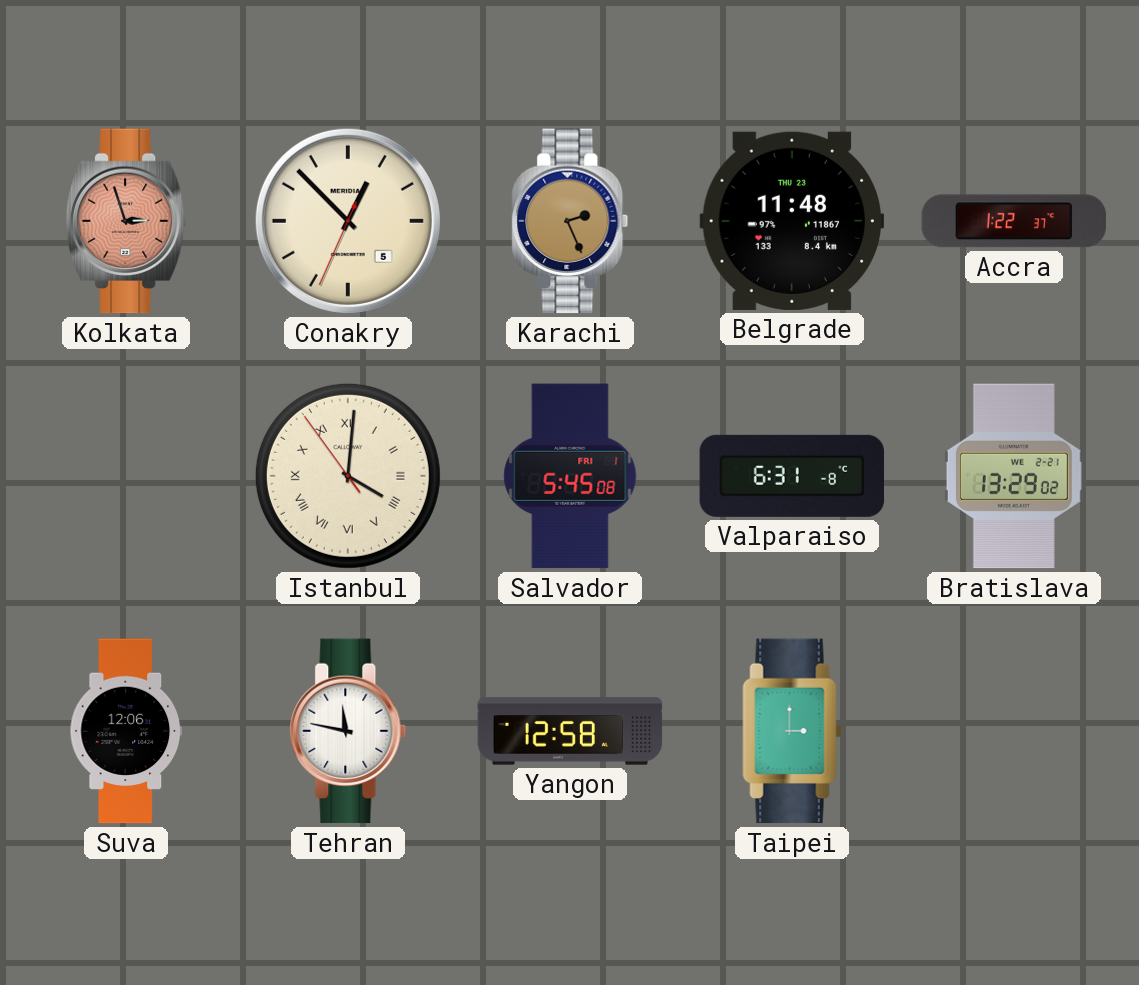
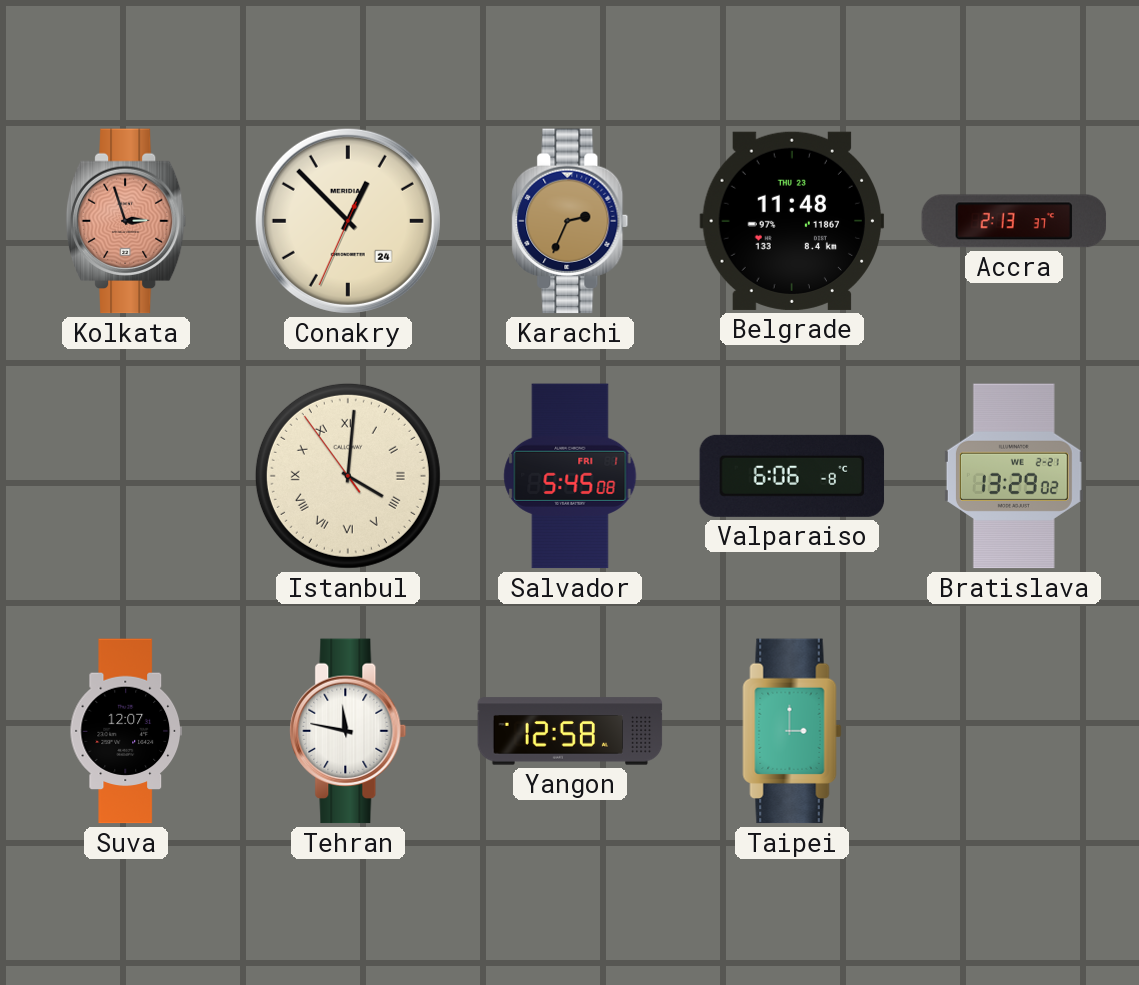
Conakry date: 5 -> 24 (348, 221)
Karachi: 2:26 -> 2:34 (570, 221)
Accra: 1:22 -> 2:13 (1014, 221)
Valparaiso: 6:31 -> 6:06 (792, 476)
Suva: 12:06 -> 12:07 (125, 731)
